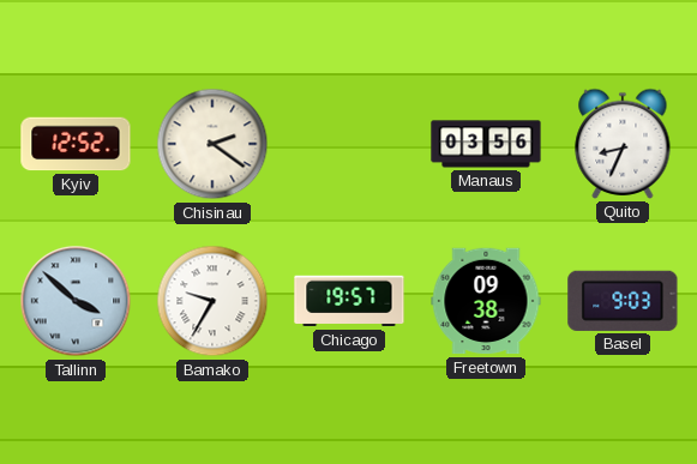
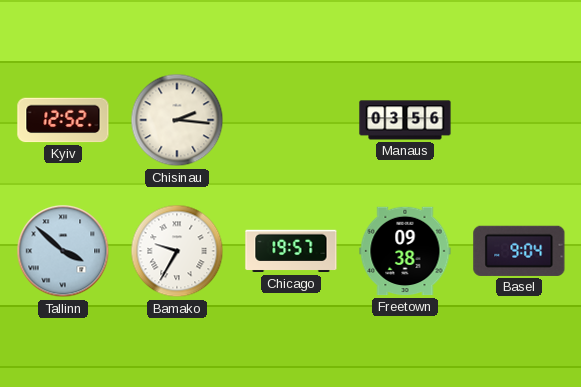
Chisinau: 2:21 -> 2:16 (177, 120)
Quito: 8:34 -> none (623, 144)
Basel: 9:03 -> 9:04 (519, 251)
